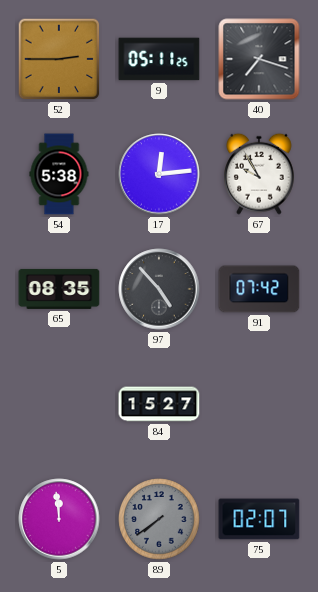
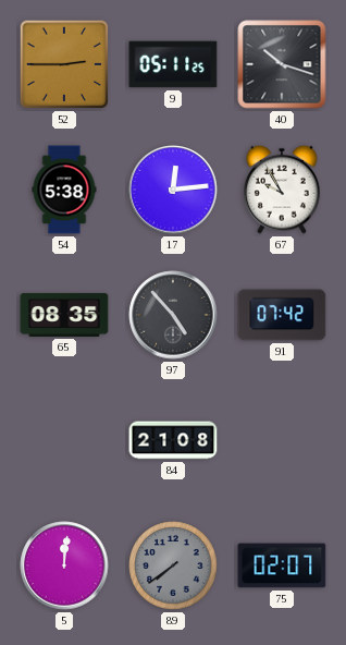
40: 7:18 -> 10:18 (282, 64)
84: 15:27 -> 21:08 (173, 440)
5: 11:59 -> 12:01 (64, 565)
